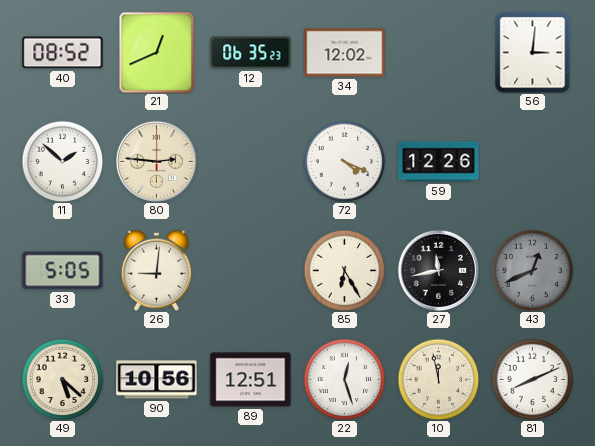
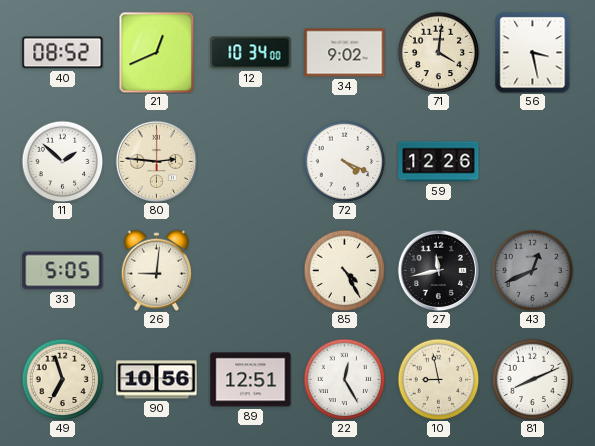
12: 06:35 -> 10:34 (251, 53)
34: 12:02 -> 9:02 (345, 53)
71: none -> 4:01 (438, 52)
56: 3:01 -> 3:28 (533, 52)
85: 6:25 -> 4:25 (344, 270)
49: 5:22 -> 6:57 (62, 379)
22: 12:27 -> 12:25 (344, 379)
10: 11:58 -> 8:58 (438, 379)
